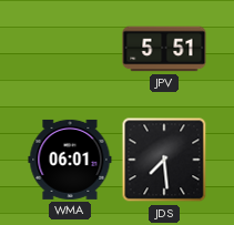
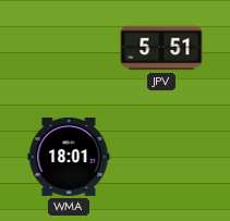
WMA: 06:01 -> 18:01 (69, 157)
JDS: 7:29 -> none (164, 160)
